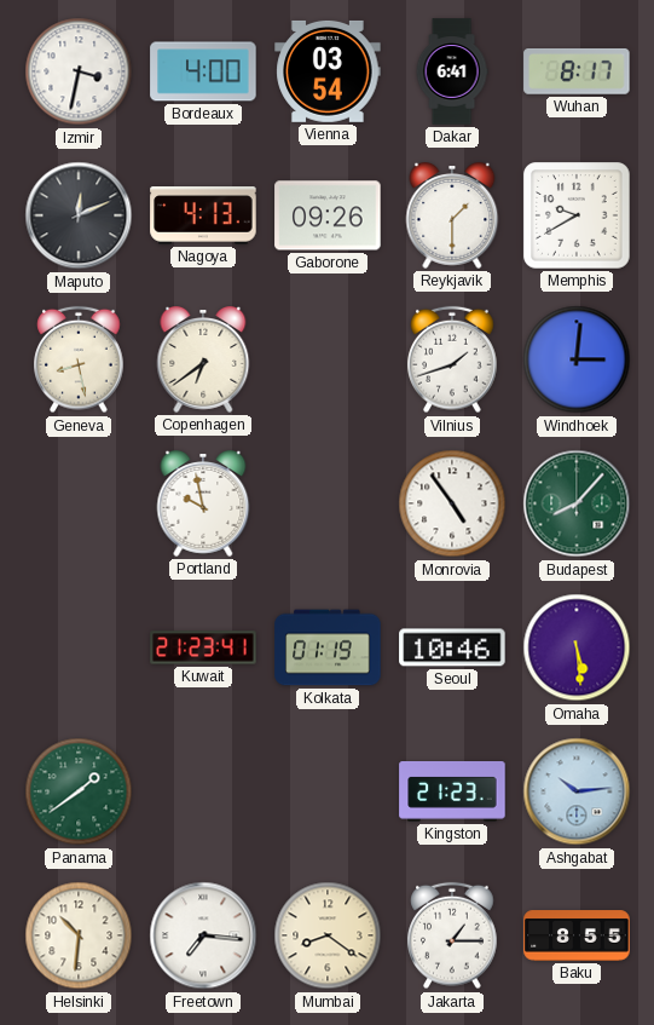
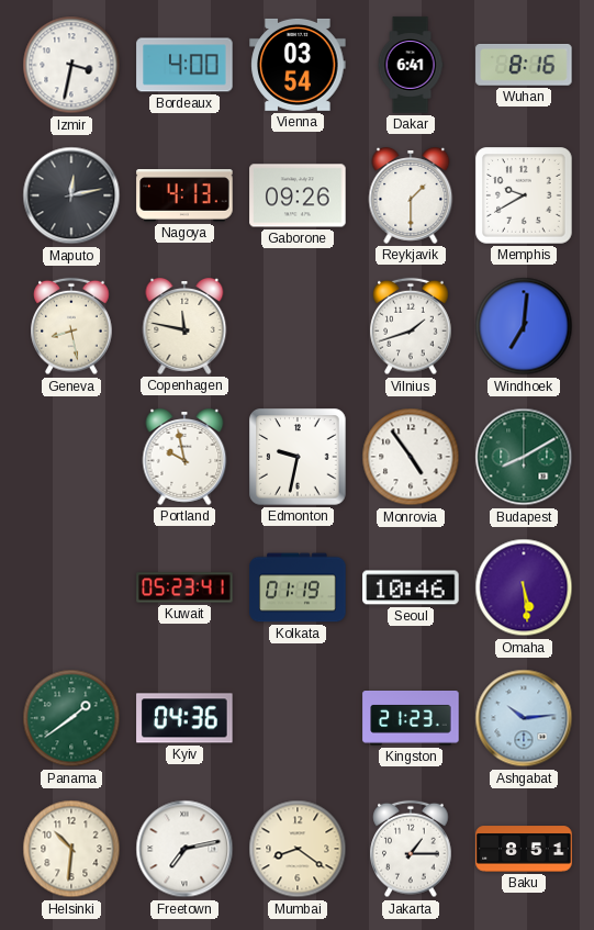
Wuhan: 8:17 -> 8:16 (524, 65)
Maputo: 12:11 -> 12:13 (71, 195)
Copenhagen: 6:39 -> 11:47 (184, 327)
Windhoek: 3:01 -> 7:01 (524, 326)
Edmonton: none -> 9:32 (298, 457)
Budapest: 8:07 -> 8:10 (524, 457)
Kuwait: 21:23 -> 05:23 (184, 587)
Kyiv: none -> 04:36 (184, 718)
Freetown: 7:16 -> 7:13 (184, 849)
Baku: 8:55 -> 8:51 (524, 849)
